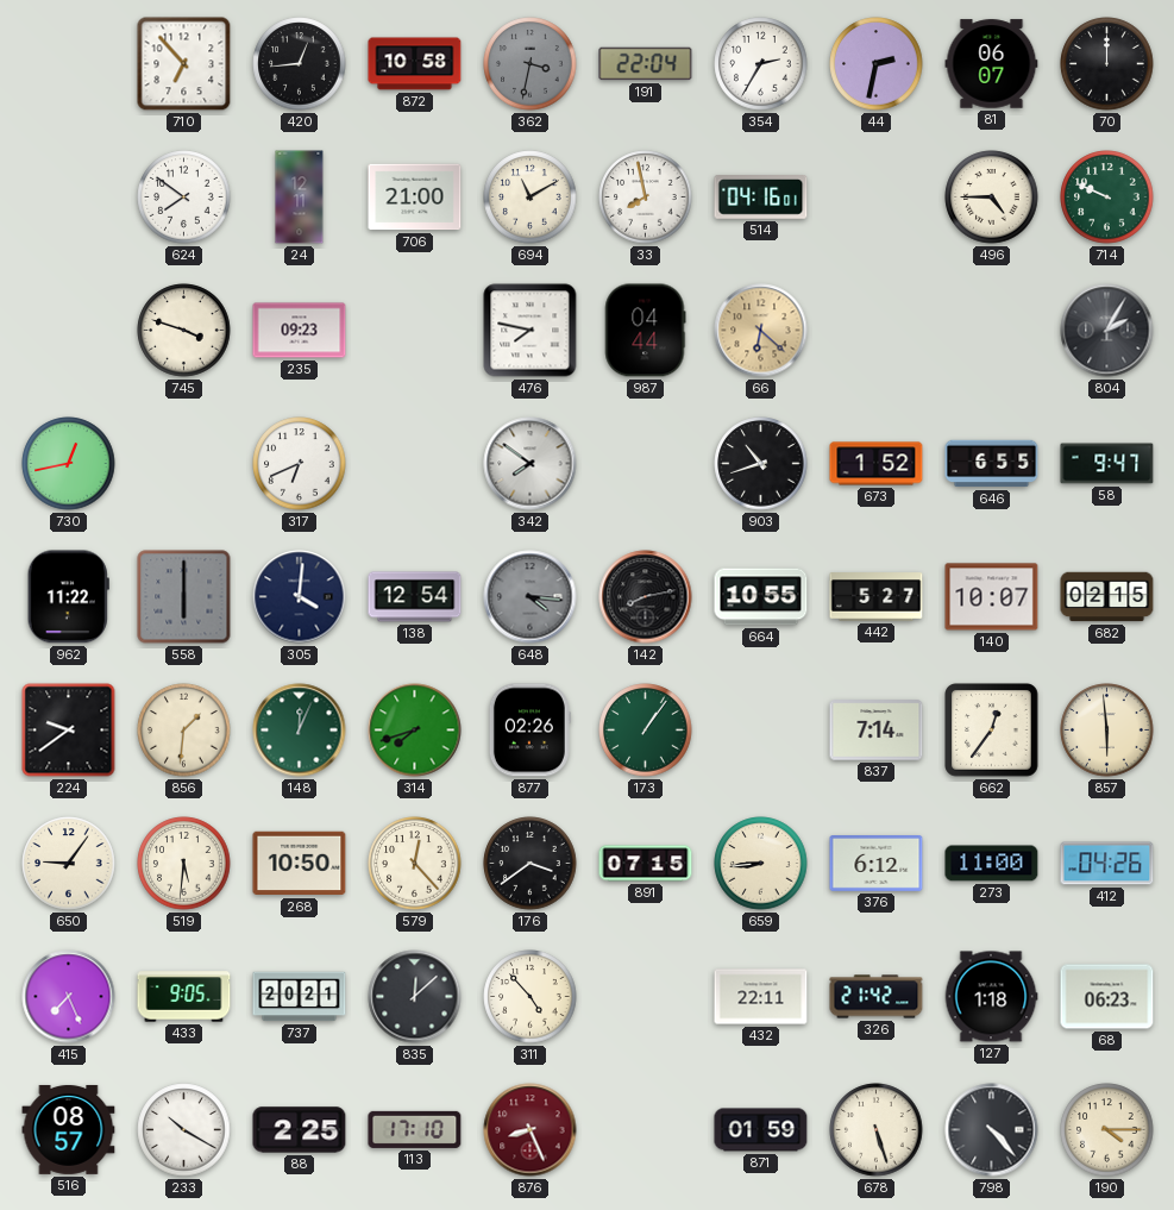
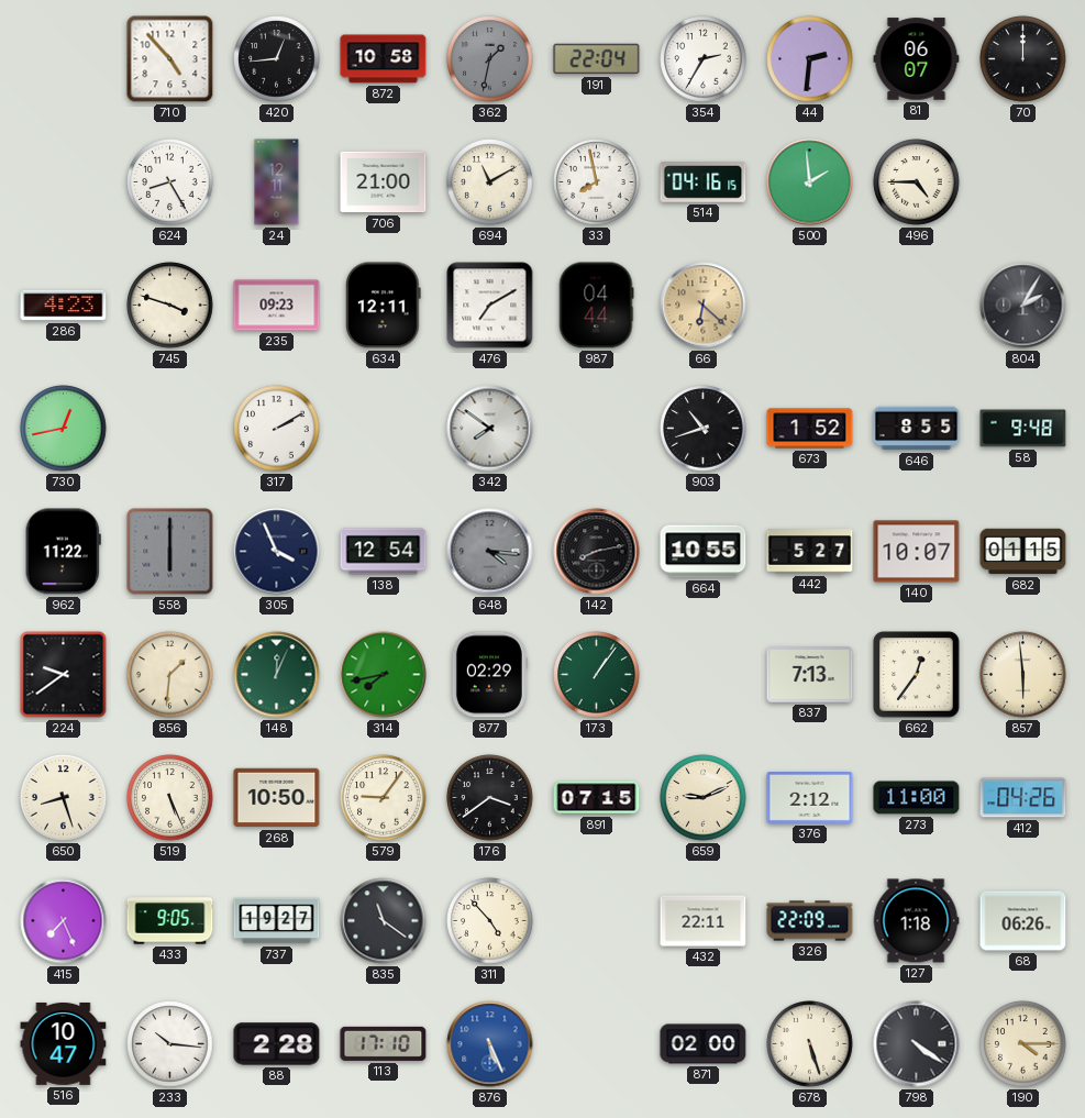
710: 6:53 -> 4:53 (170, 59)
362: 3:32 -> 1:32 (490, 59)
44: 2:32 -> 2:31 (810, 59)
624: 7:51 -> 8:25 (170, 182)
514: 04:16:01 -> 04:16:15 (704, 182)
500: none -> 1:59 (810, 182)
714: 9:49 -> none (1107, 198)
286: none -> 4:23 (64, 306)
634: none -> 12:11 (384, 306)
476: 7:47 -> 7:10 (490, 306)
317: 6:41 -> 2:10 (277, 429)
646: 6:55 -> 8:55 (917, 429)
58: 9:47 -> 9:48 (1023, 429)
305: 4:01 -> 3:56 (277, 552)
682: 02:15 -> 01:15 (1023, 552)
314: 7:42 -> 7:43 (384, 675)
877: 02:26 -> 02:29 (489, 675)
837: 7:14 -> 7:13 (810, 675)
650: 9:06 -> 8:27 (64, 798)
519: 5:31 -> 5:26 (170, 798)
579: 12:23 -> 9:06 (384, 798)
659: 8:44 -> 9:11 (704, 798)
376: 6:12 -> 2:12 (810, 798)
737: 20:21 -> 19:27 (277, 921)
835: 12:08 -> 11:21 (384, 921)
326: 21:42 -> 22:09 (810, 921)
68: 06:23 -> 06:26 (1023, 921)
516: 08:57 -> 10:47 (64, 1043)
233: 10:20 -> 10:16 (170, 1044)
88: 2:25 -> 2:28 (277, 1044)
876: 8:26 -> 5:26 (490, 1044)
876 dial: burgundy -> blue (490, 1044)
871: 01:59 -> 02:00 (704, 1044)
798: 4:23 -> 4:21 (917, 1044)
